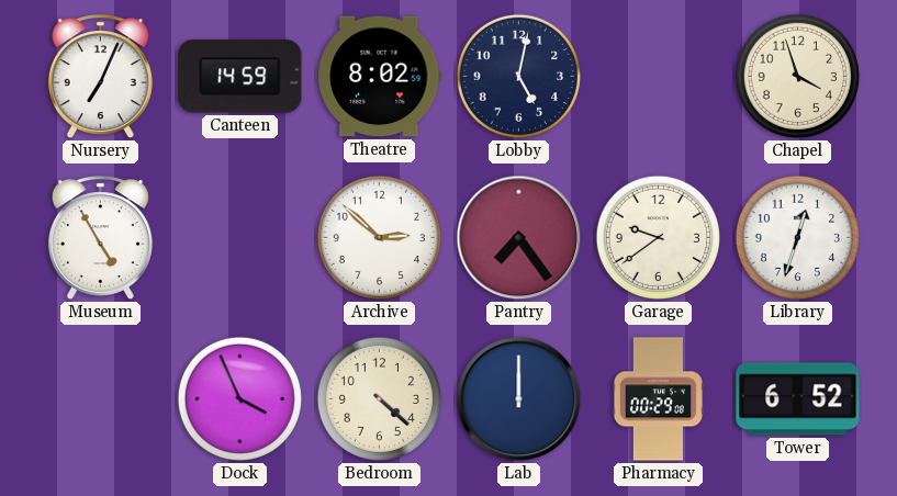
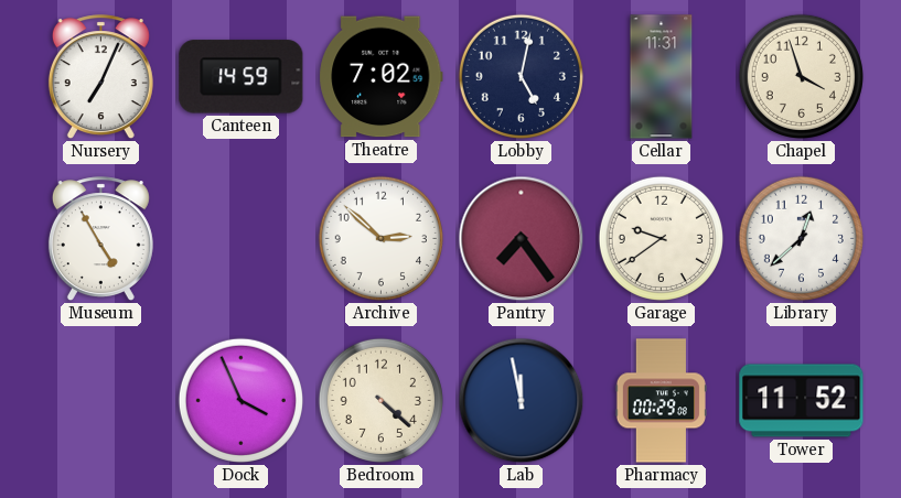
Theatre: 8:02 -> 7:02 (382, 77)
Cellar: none -> 11:31 (662, 77)
Library: 12:33 -> 12:38 (801, 238)
Lab: 12:00 -> 11:58 (522, 401)
Tower: 6:52 -> 11:52 (802, 401)
